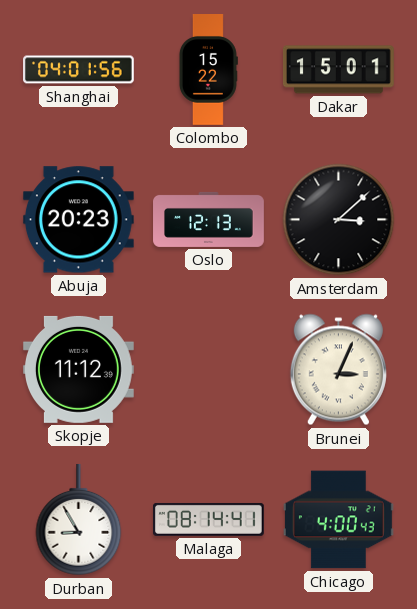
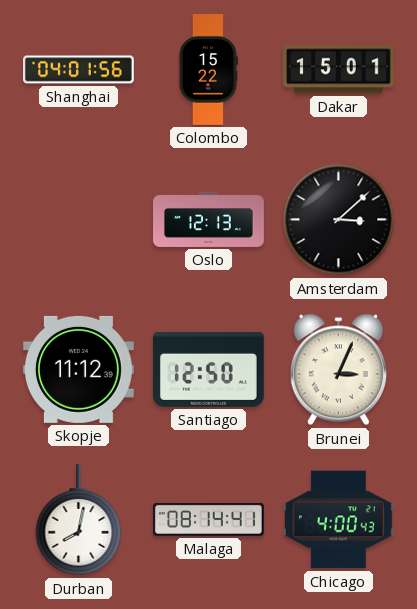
Abuja: 20:23 -> none (78, 220)
Santiago: none -> 12:50 (209, 369)
Durban: 8:55 -> 8:02 (79, 520)
